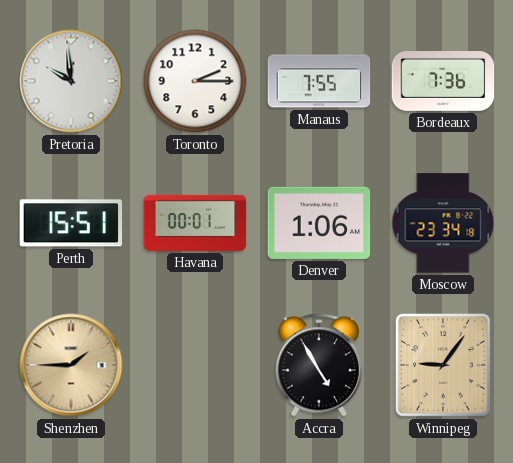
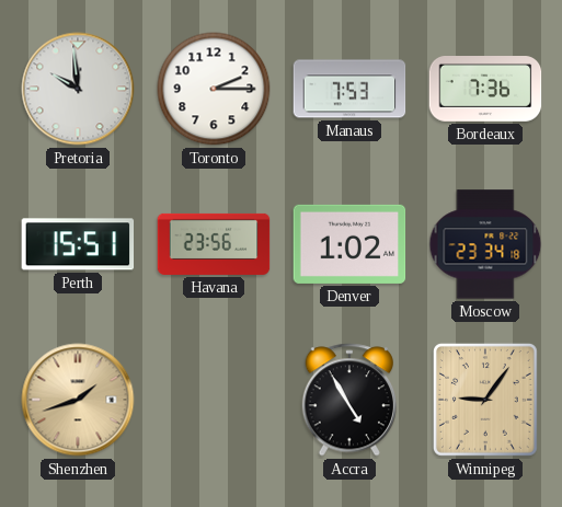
Manaus: 7:55 -> 7:53 (349, 89)
Havana: 00:01 -> 23:56 (214, 244)
Denver: 1:06 -> 1:02 (349, 244)
Shenzhen: 1:45 -> 1:42 (78, 400)
